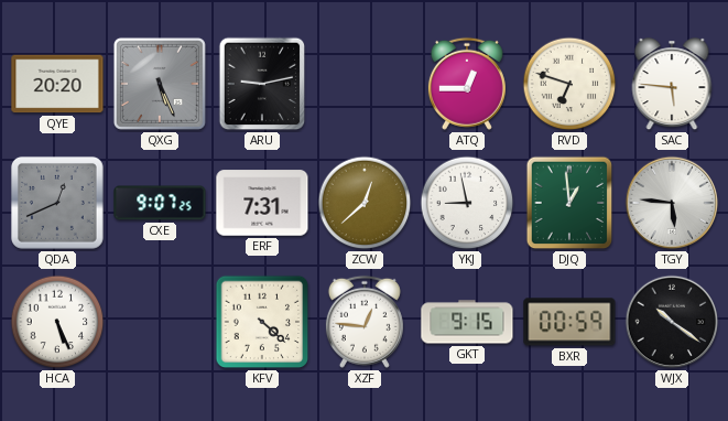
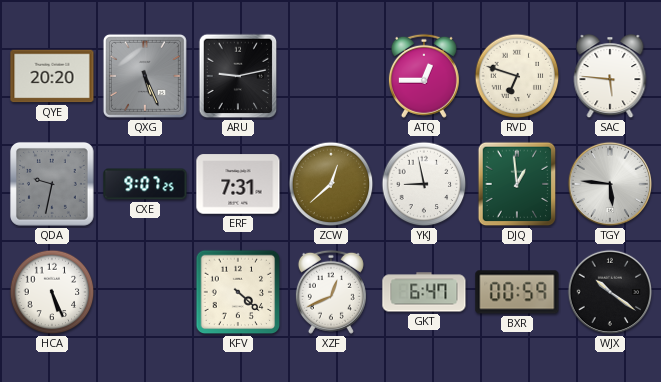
QDA: 12:41 -> 9:32 (52, 184)
XZF: 12:46 -> 12:41 (331, 292)
GKT: 9:15 -> 6:47 (424, 292)
